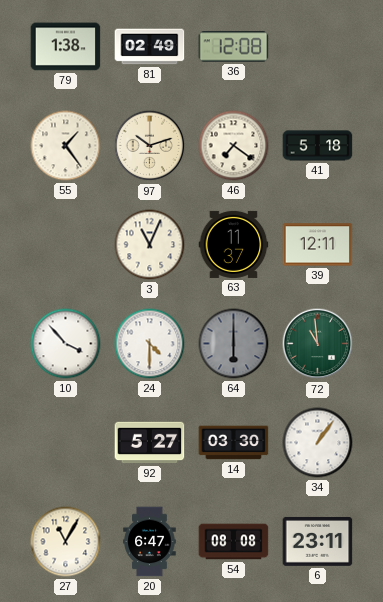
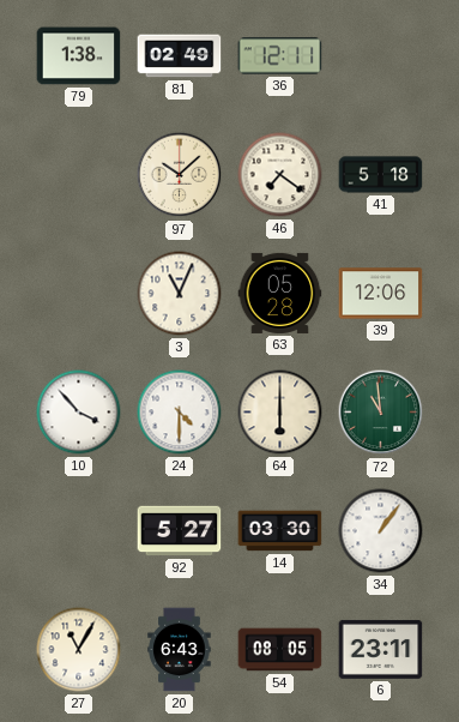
36: 12:08 -> 12:11 (280, 56)
55: 1:24 -> none (66, 146)
97: 10:12 -> 10:08 (180, 175)
63: 11:37 -> 05:28 (280, 293)
39: 12:11 -> 12:06 (381, 294)
64 dial: grey -> cream (280, 413)
20: 6:47 -> 6:43 (180, 650)
54: 08:08 -> 08:05 (280, 650)
